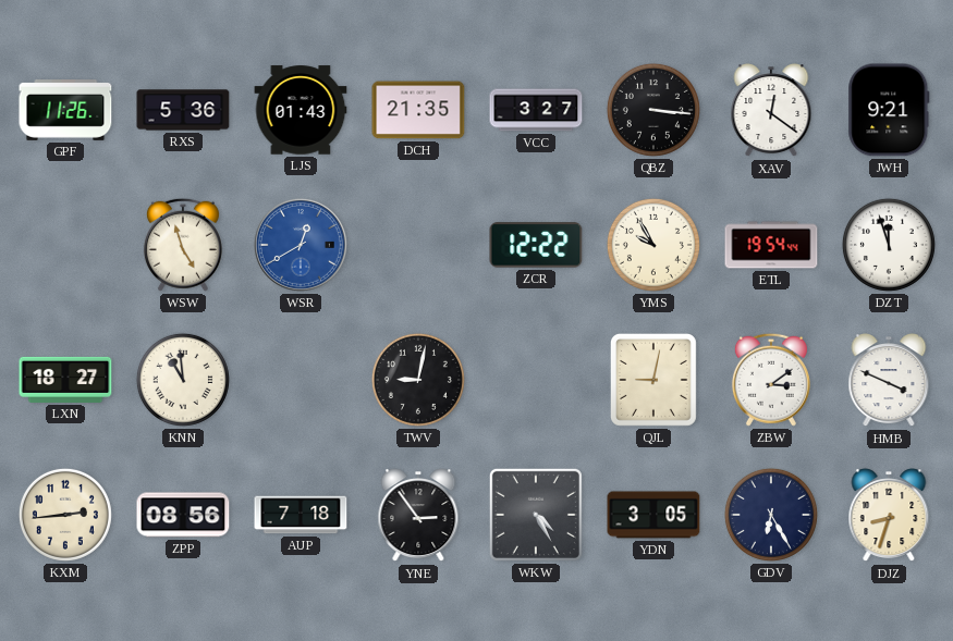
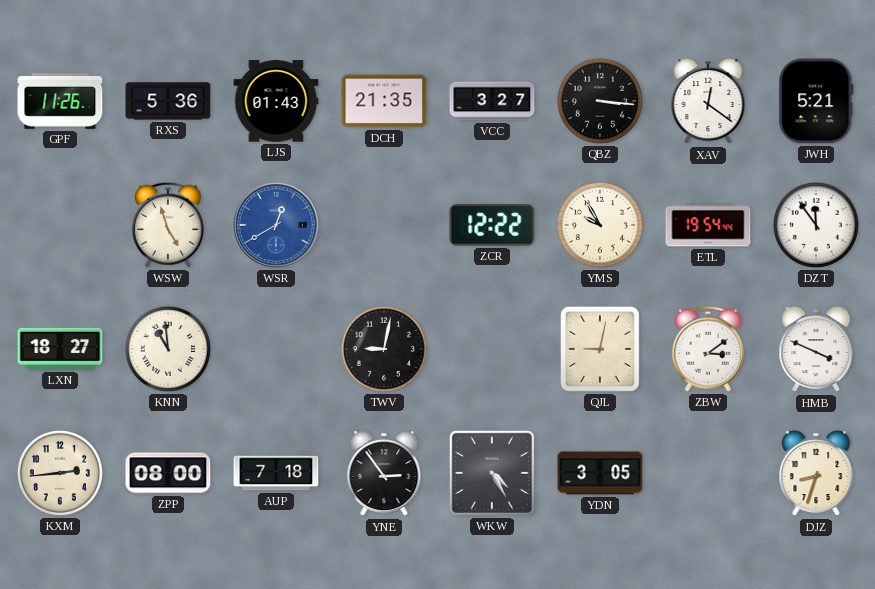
JWH: 9:21 -> 5:21 (816, 101)
DZT: 11:57 -> 11:54 (816, 225)
ZPP: 08:56 -> 08:00 (168, 473)
GDV: 6:25 -> none (771, 515)
